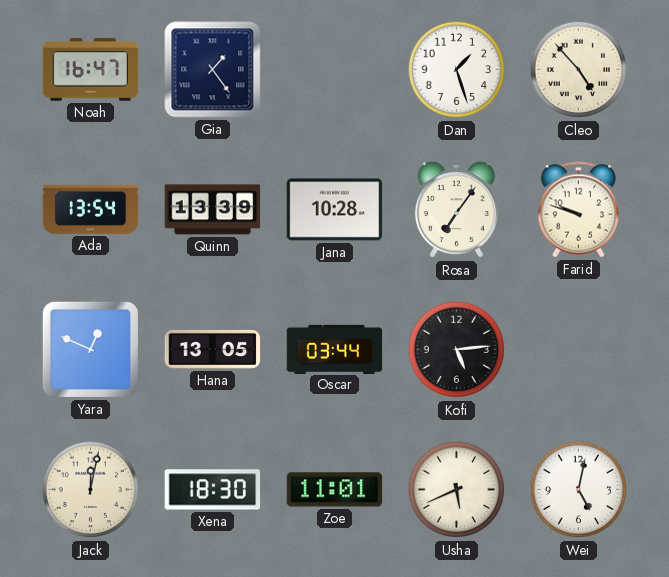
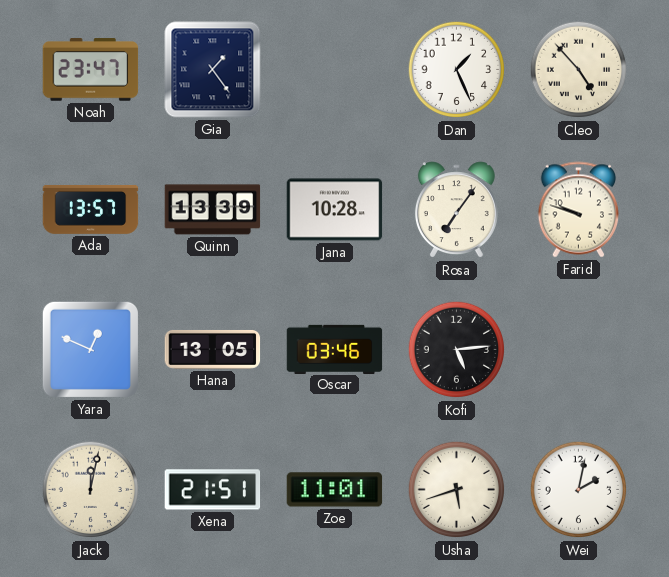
Noah: 16:47 -> 23:47 (91, 70)
Dan: 1:27 -> 1:26 (457, 70)
Ada: 13:54 -> 13:57 (91, 209)
Oscar: 03:44 -> 03:46 (335, 349)
Xena: 18:30 -> 21:51 (213, 490)
Usha: 5:41 -> 5:42 (457, 490)
Wei: 5:02 -> 2:02 (579, 490)
